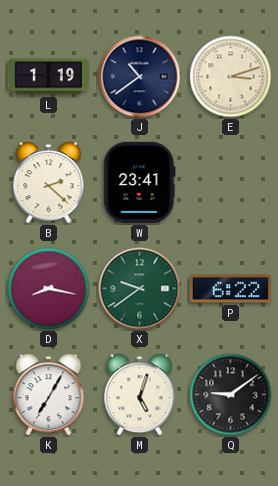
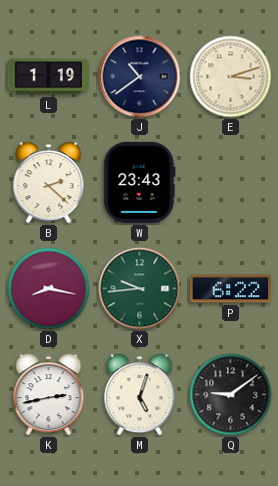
W: 23:41 -> 23:43 (140, 182)
X: 9:39 -> 9:44 (140, 289)
K: 7:05 -> 2:43 (49, 395)
